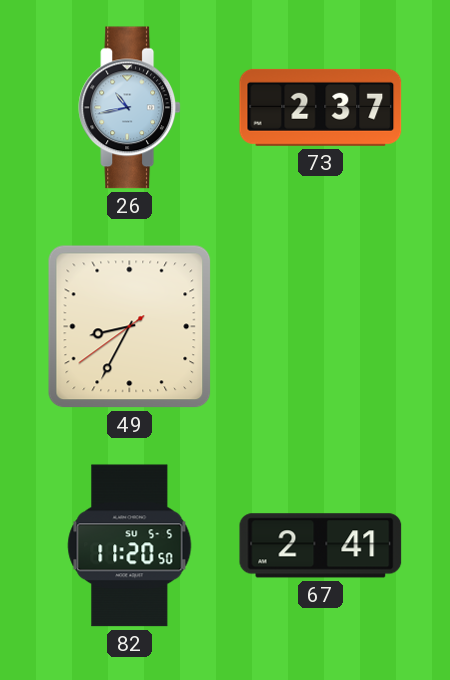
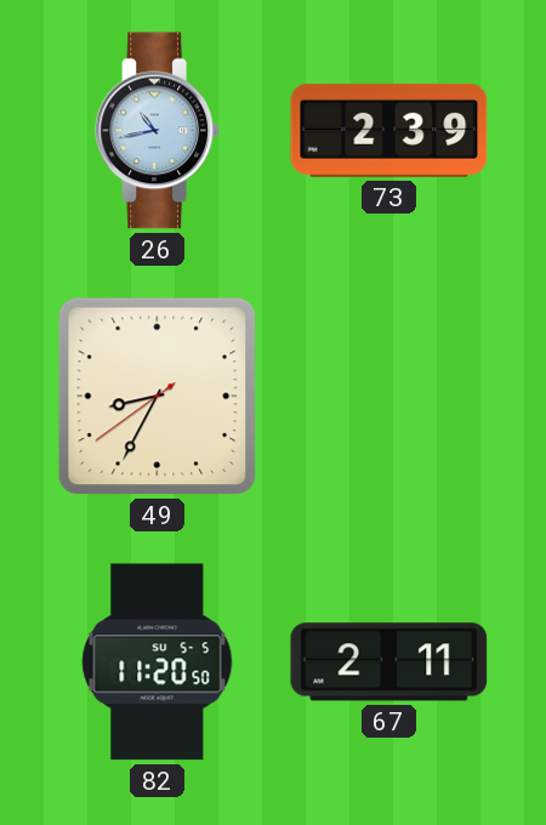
73: 2:37 -> 2:39 (389, 130)
67: 2:41 -> 2:11 (389, 662)
